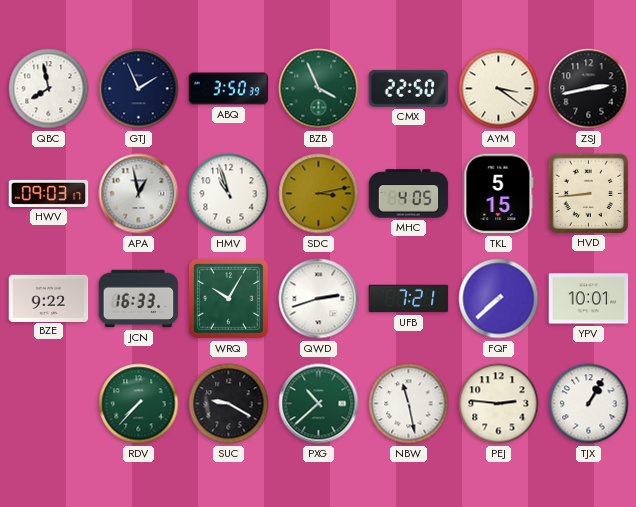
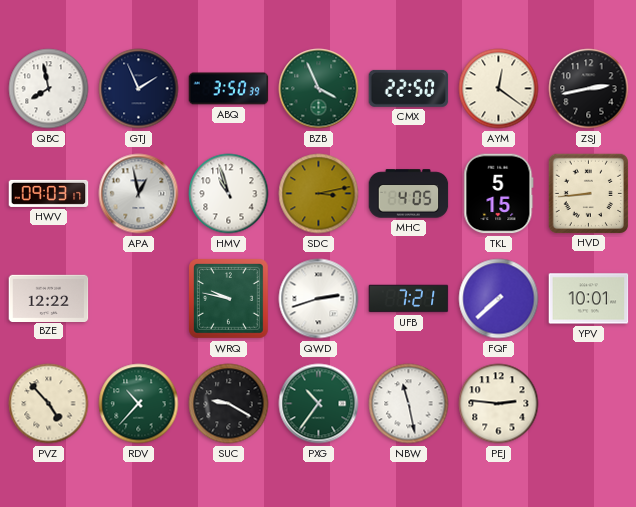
AYM: 3:21 -> 12:21 (499, 89)
BZE: 9:22 -> 12:22 (49, 298)
JCN: 16:33 -> none (139, 299)
WRQ: 10:05 -> 9:47 (229, 299)
PVZ: none -> 4:53 (49, 404)
RDV: 7:37 -> 10:37 (139, 404)
PXG: 10:38 -> 10:36 (319, 404)
TJX: 1:05 -> none (589, 404)
